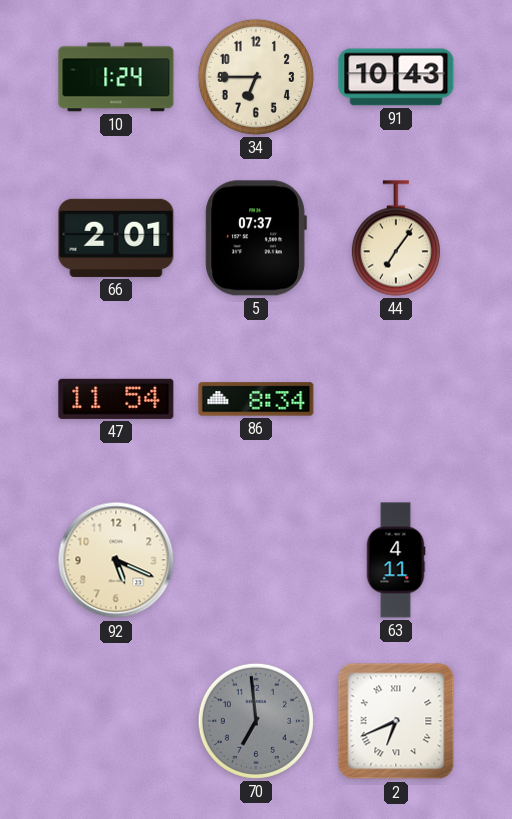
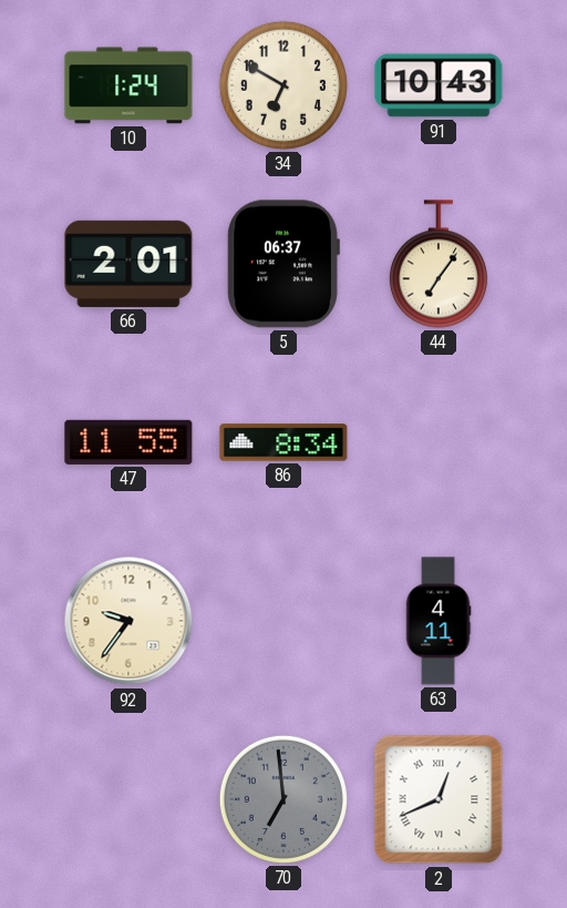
34: 6:45 -> 6:50 (283, 85)
5: 07:37 -> 06:37 (283, 264)
47: 11:54 -> 11:55 (128, 442)
92: 5:19 -> 9:36 (128, 621)
2: 6:41 -> 12:41 (439, 799)
